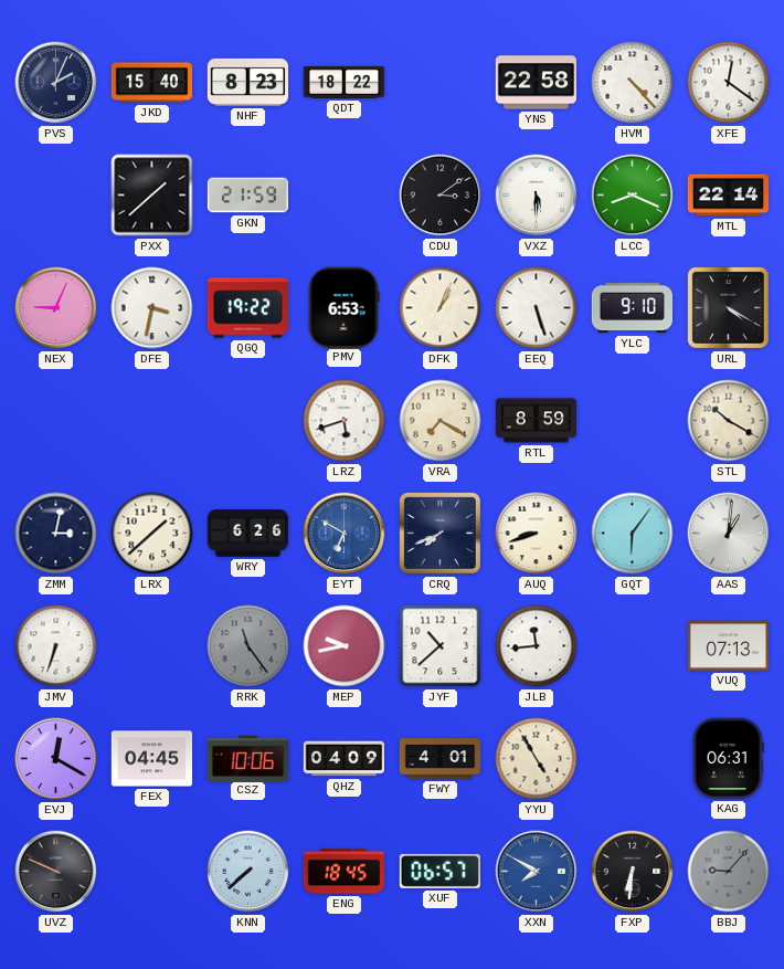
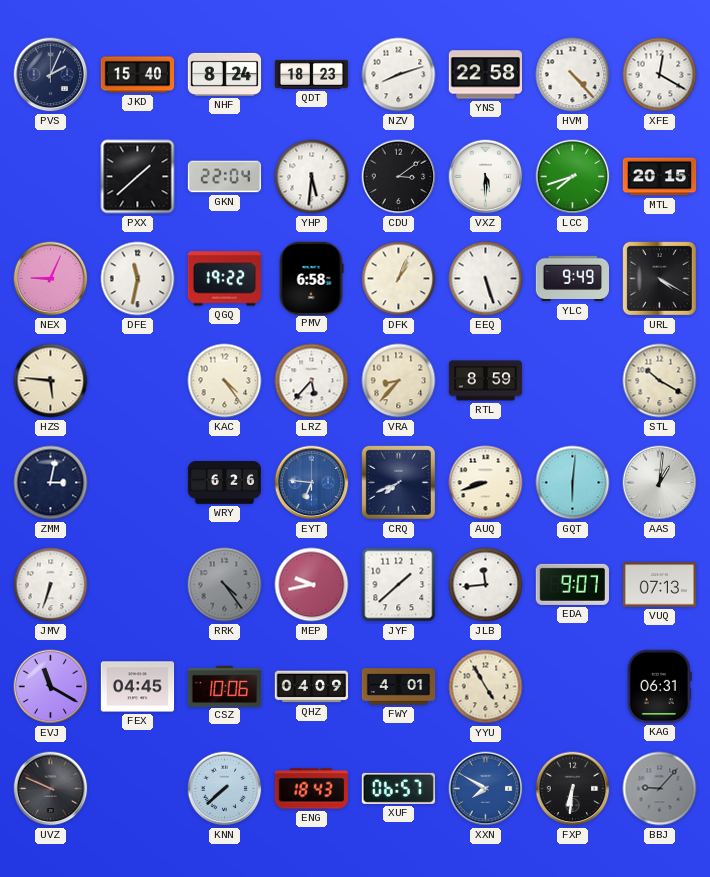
NHF: 8:23 -> 8:24 (225, 74)
QDT: 18:22 -> 18:23 (312, 74)
NZV: none -> 8:12 (399, 75)
XFE: 12:21 -> 12:20 (660, 75)
GKN: 21:59 -> 22:04 (225, 177)
YHP: none -> 5:31 (312, 177)
LCC: 8:19 -> 7:42 (573, 177)
MTL: 22:14 -> 20:15 (660, 177)
DFE: 3:32 -> 11:32 (138, 279)
PMV: 6:53 -> 6:58 (311, 278)
YLC: 9:10 -> 9:49 (572, 279)
HZS: none -> 5:46 (51, 381)
KAC: none -> 4:24 (225, 381)
LRZ: 5:42 -> 5:37 (312, 381)
VRA: 7:20 -> 8:37 (399, 381)
LRX: 1:38 -> none (152, 534)
EYT: 6:50 -> 6:46 (312, 483)
GQT: 6:06 -> 6:01 (573, 483)
RRK: 11:24 -> 4:24 (225, 585)
JYF: 10:38 -> 1:38 (399, 585)
EDA: none -> 9:07 (572, 584)
EVJ: 12:20 -> 11:20 (51, 687)
ENG: 18:45 -> 18:43 (311, 789)
